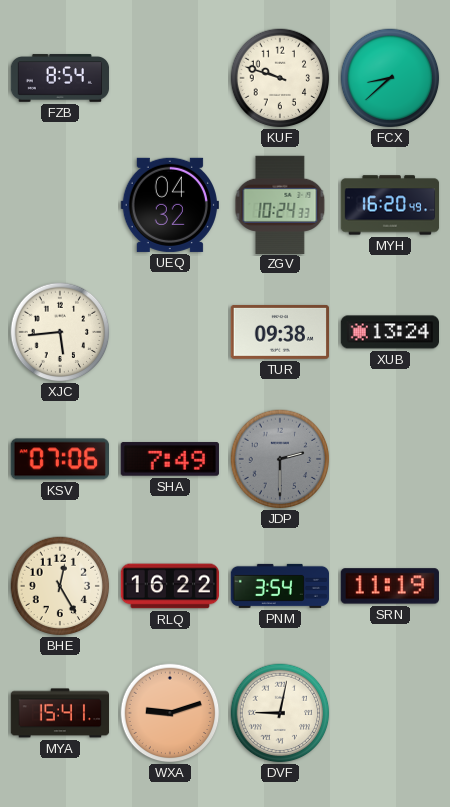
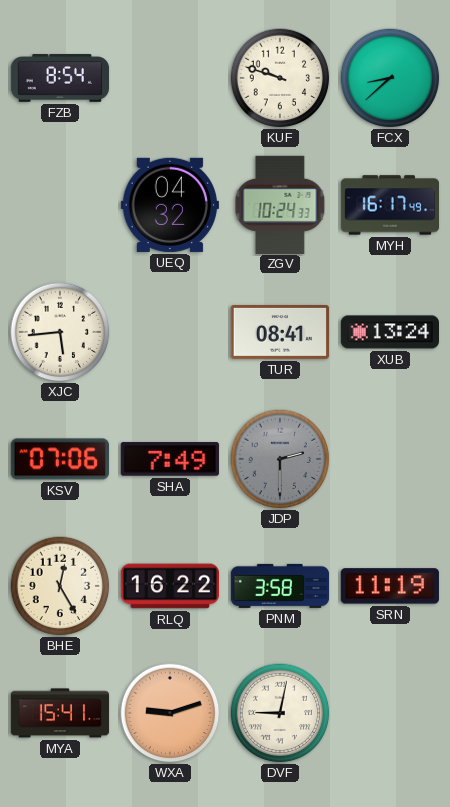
MYH: 16:20 -> 16:17 (390, 205)
TUR: 09:38 -> 08:41 (279, 332)
PNM: 3:54 -> 3:58 (279, 586)
